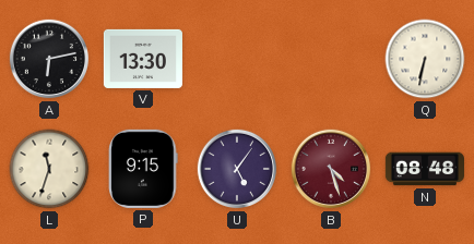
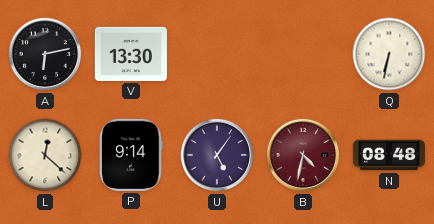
L: 11:33 -> 12:22 (45, 155)
P: 9:15 -> 9:14 (131, 155)
B: 4:27 -> 4:32 (303, 155)
